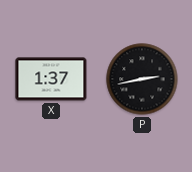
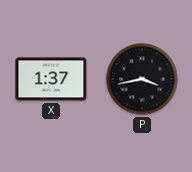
P: 2:43 -> 3:43 (142, 79)
